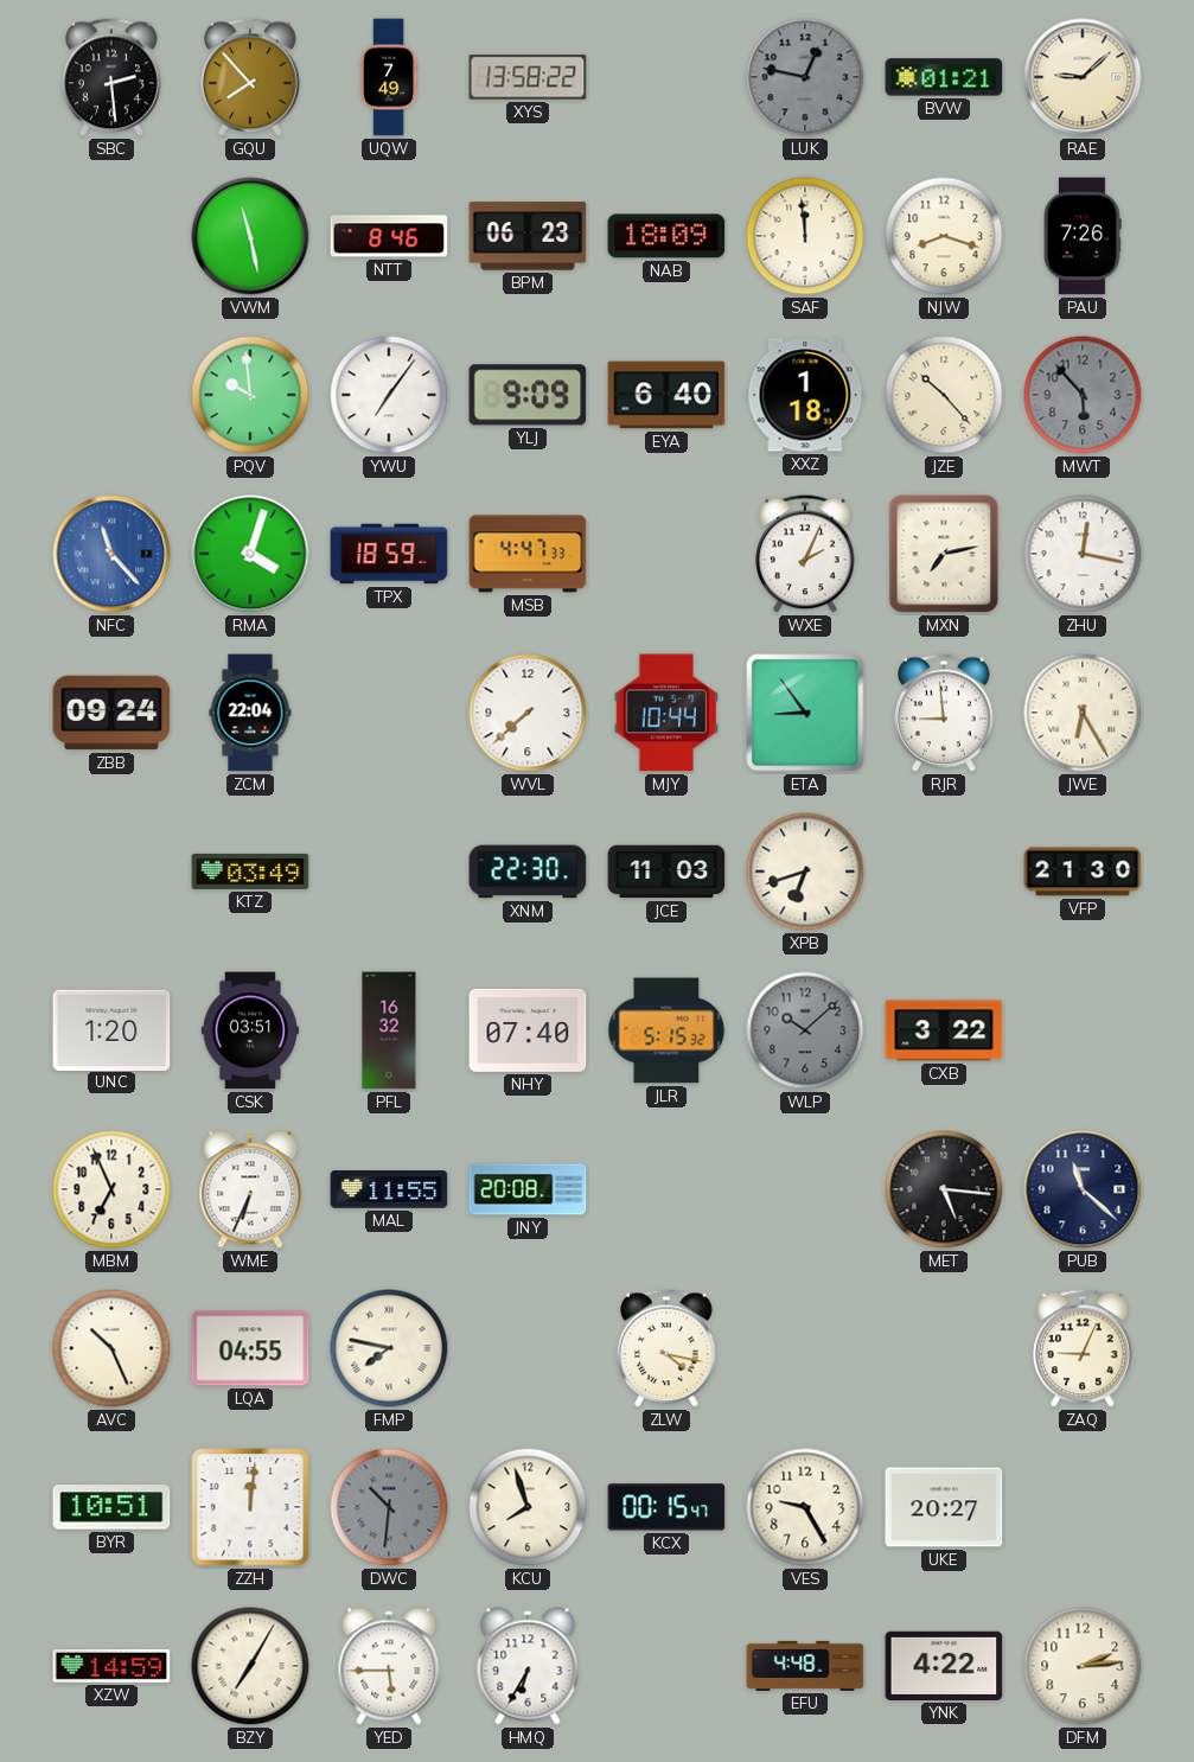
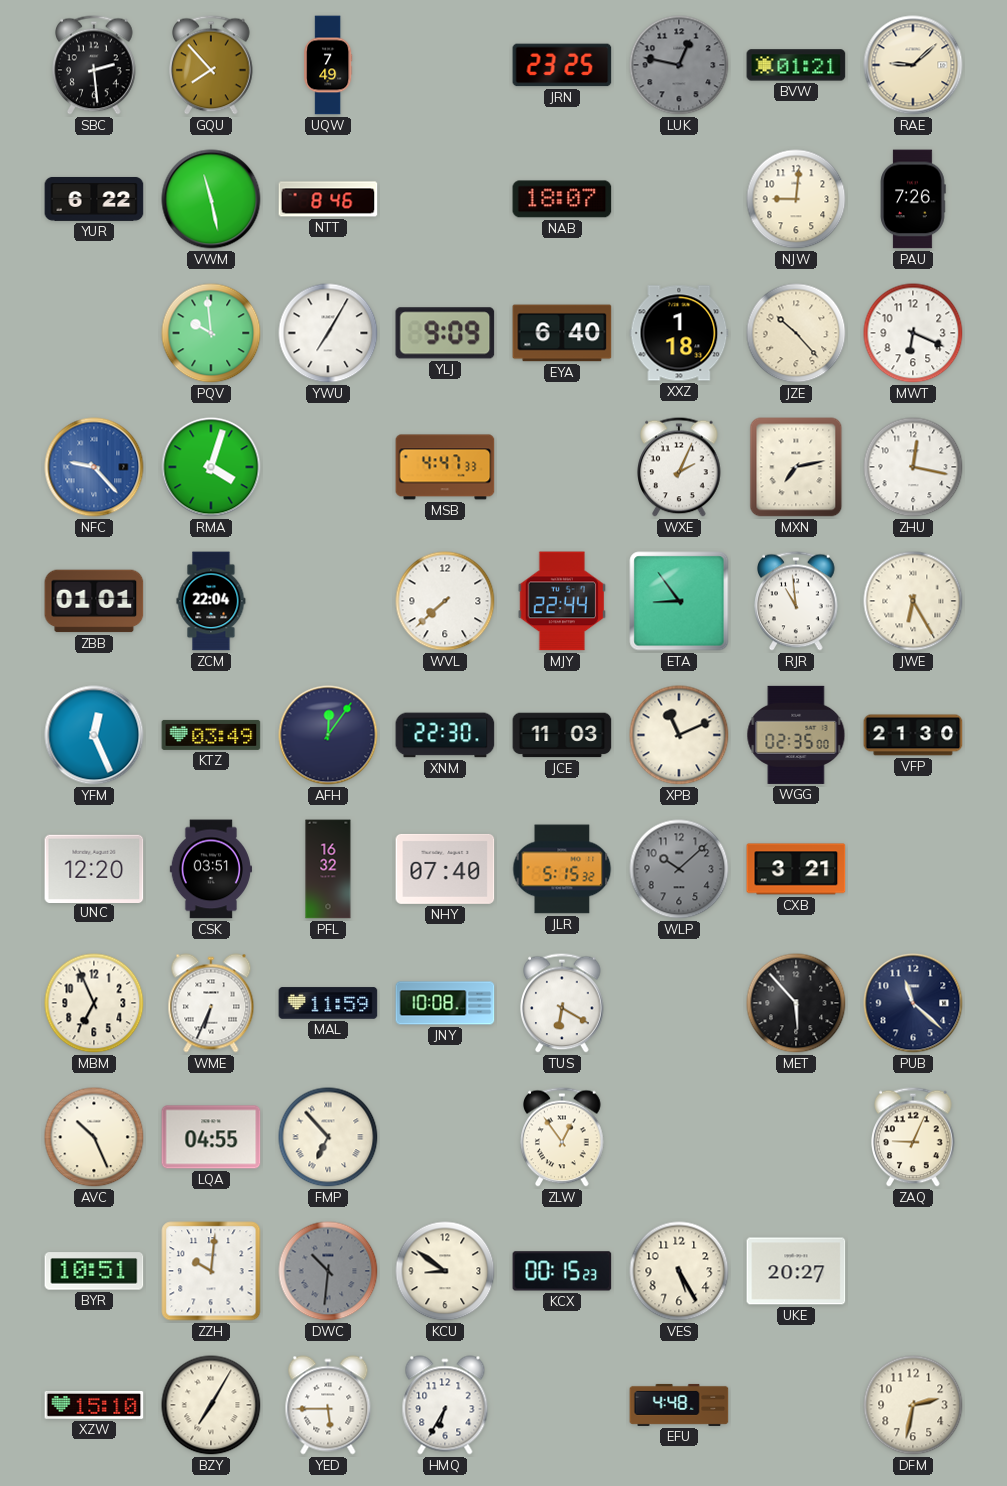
XYS: 13:58 -> none (528, 77)
JRN: none -> 23:25 (562, 65)
YUR: none -> 6:22 (94, 199)
BPM: 06:23 -> none (528, 236)
NAB: 18:09 -> 18:07 (562, 199)
SAF: 11:59 -> none (805, 236)
NJW: 8:18 -> 9:01 (796, 199)
YWU: 7:06 -> 7:05 (328, 333)
MWT: 5:53 -> 6:19 (913, 333)
MWT dial: grey -> white (913, 333)
NFC: 11:23 -> 9:23 (94, 467)
TPX: 18:59 -> none (389, 554)
ZBB: 09:24 -> 01:01 (94, 601)
MJY: 10:44 -> 22:44 (561, 601)
RJR: 8:59 -> 10:59 (796, 601)
YFM: none -> 12:26 (94, 735)
AFH: none -> 12:06 (328, 735)
XPB: 6:42 -> 11:11 (679, 735)
WGG: none -> 02:35 (796, 735)
UNC: 1:20 -> 12:20 (94, 868)
CXB: 3:22 -> 3:21 (796, 869)
MAL: 11:55 -> 11:59 (328, 1003)
JNY: 20:08 -> 10:08 (445, 1003)
TUS: none -> 6:20 (562, 1003)
MET: 5:16 -> 5:53 (796, 1003)
FMP: 7:47 -> 6:53 (328, 1137)
ZLW: 4:17 -> 12:54 (562, 1137)
ZZH: 12:01 -> 10:01 (211, 1271)
KCU: 7:57 -> 8:51 (445, 1271)
KCX: 00:15:47 -> 00:15:23 (562, 1271)
VES: 9:25 -> 5:25 (679, 1271)
XZW: 14:59 -> 15:10 (94, 1405)
YNK: 4:22 -> none (944, 1666)
DFM: 2:14 -> 2:32 (913, 1405)
